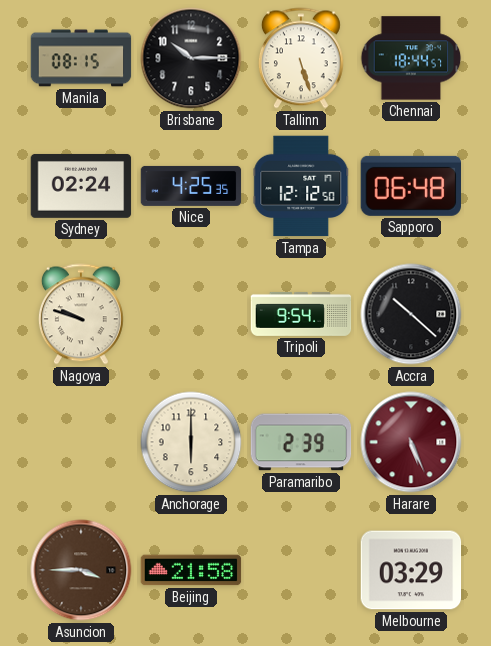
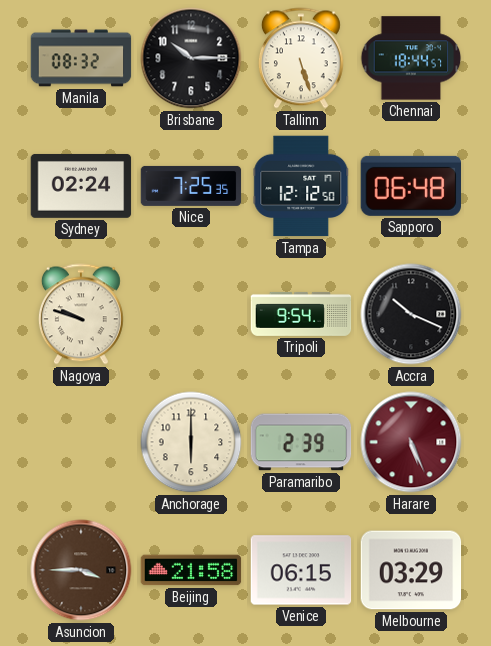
Manila: 08:15 -> 08:32 (81, 58)
Nice: 4:25 -> 7:25 (191, 186)
Accra: 10:22 -> 10:19 (411, 314)
Venice: none -> 06:15 (301, 570)
